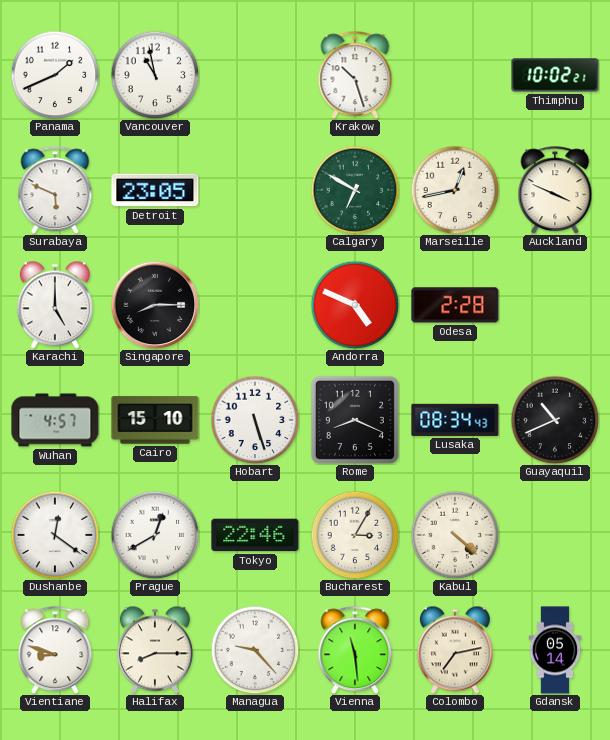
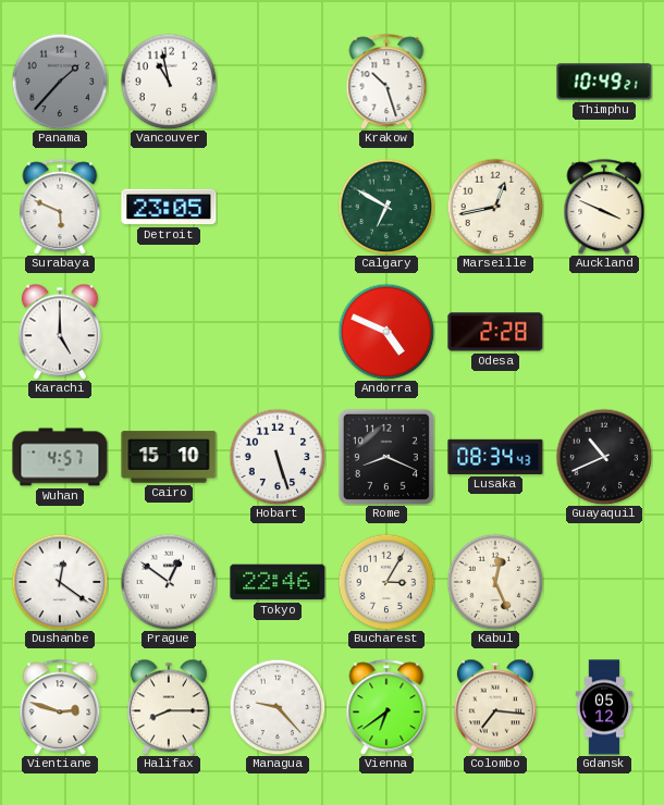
Panama: 1:41 -> 1:37 (60, 82)
Panama dial: white -> grey (60, 82)
Thimphu: 10:02 -> 10:49 (604, 82)
Singapore: 8:15 -> none (155, 305)
Prague: 12:40 -> 12:51 (169, 582)
Kabul: 4:22 -> 12:26 (495, 582)
Vientiane: 8:48 -> 2:48 (60, 707)
Vienna: 11:29 -> 6:39 (386, 707)
Colombo: 7:13 -> 7:16 (495, 707)
Gdansk: 05:14 -> 05:12 (604, 707)
